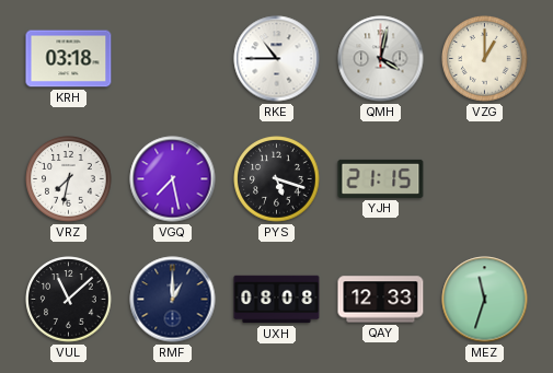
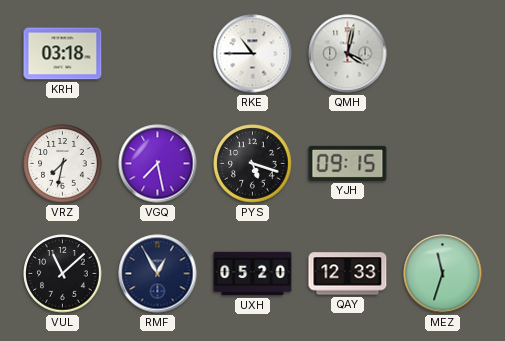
VZG: 1:00 -> none (485, 59)
YJH: 21:15 -> 09:15 (348, 163)
RMF: 1:00 -> 12:55 (158, 274)
UXH: 08:08 -> 05:20 (253, 274)
